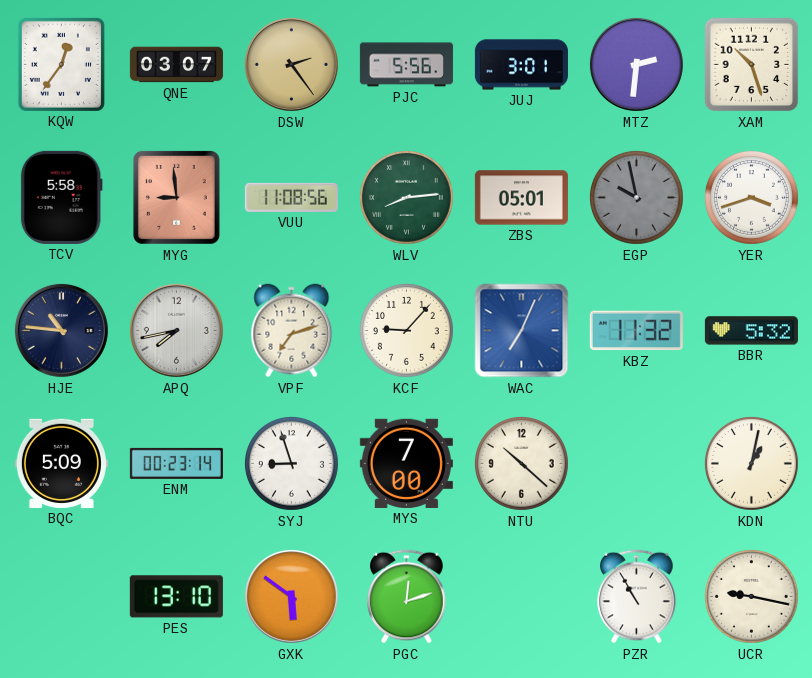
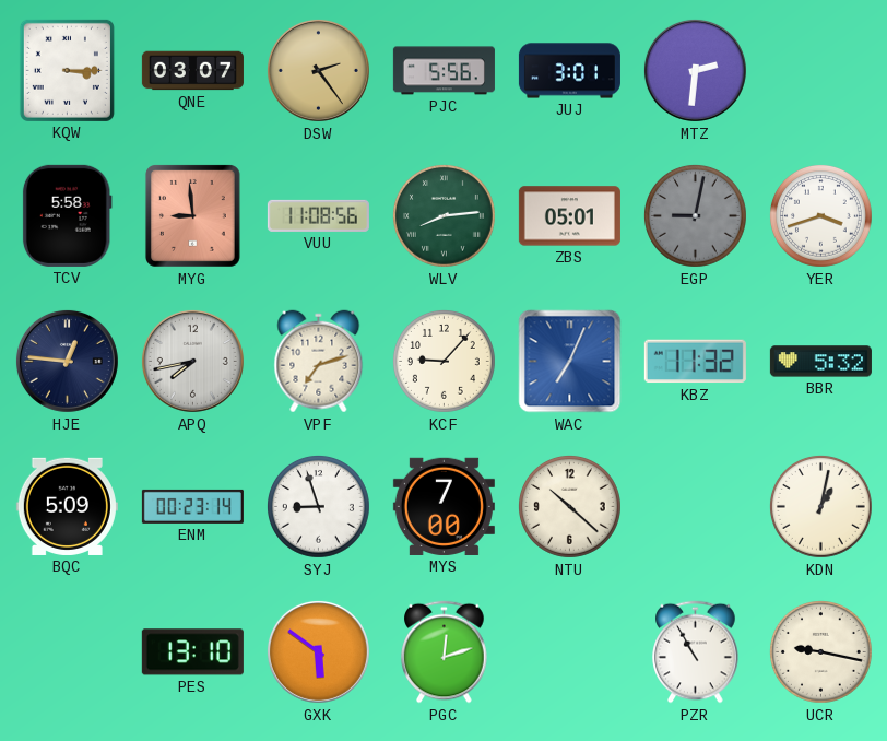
KQW: 12:36 -> 3:15 (67, 70)
XAM: 10:27 -> none (752, 65)
EGP: 9:58 -> 9:02 (695, 215)
HJE: 10:46 -> 12:46 (67, 361)
